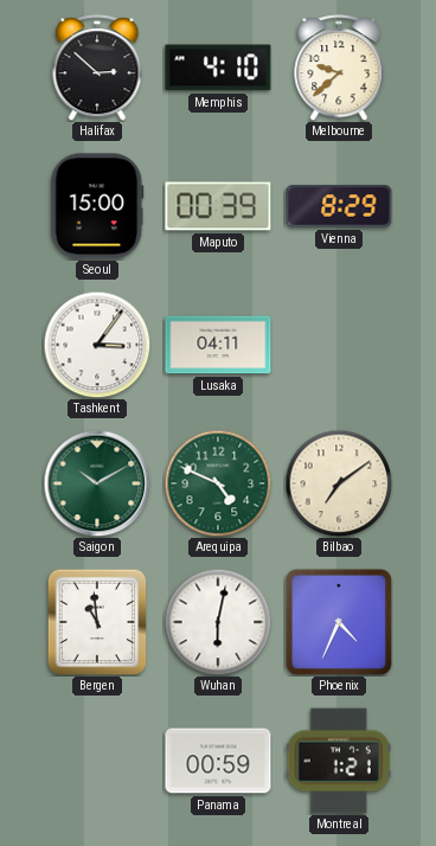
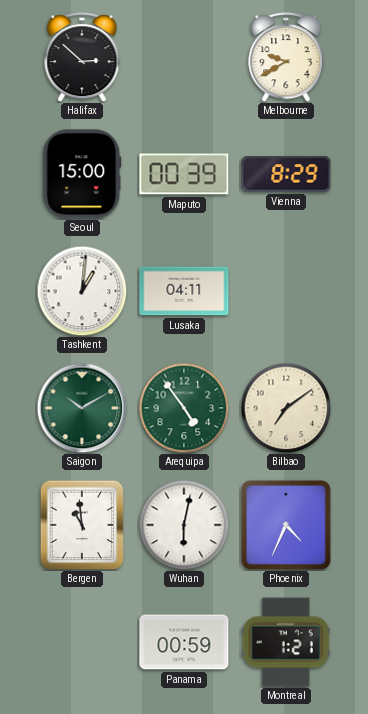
Memphis: 4:10 -> none (218, 68)
Melbourne: 9:38 -> 9:40 (286, 57)
Tashkent: 3:06 -> 1:01 (82, 291)
Arequipa: 4:49 -> 4:54 (184, 408)
